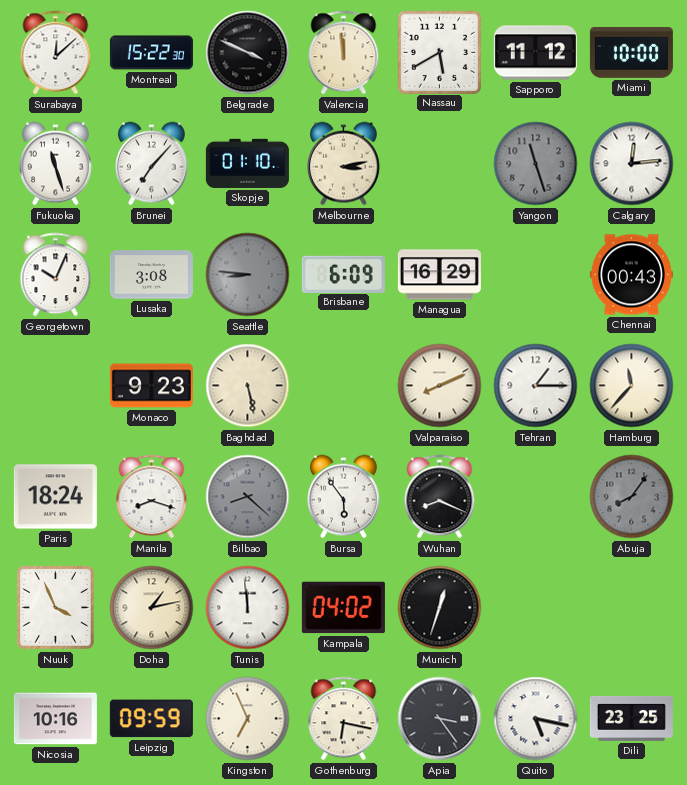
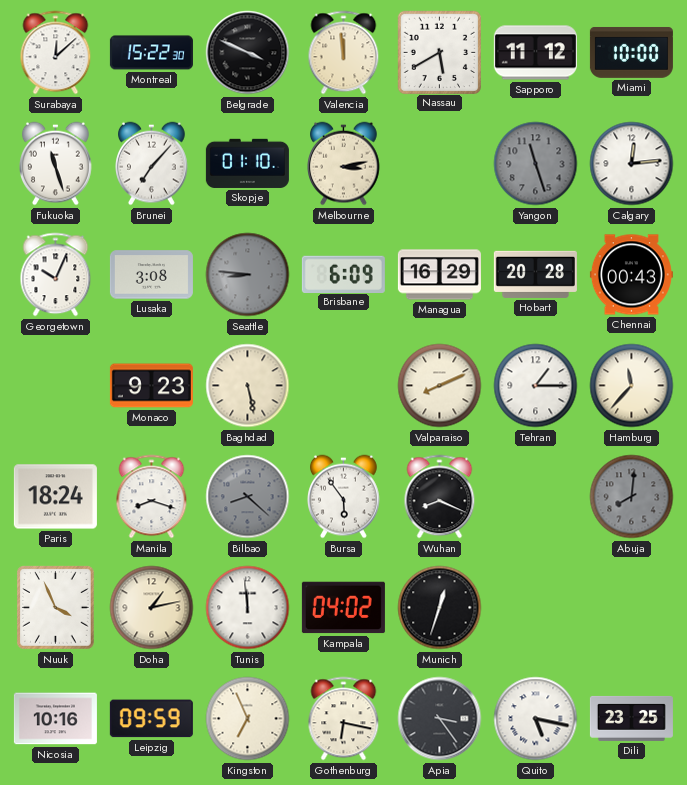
Hobart: none -> 20:28 (535, 274)
Abuja: 8:06 -> 8:01 (632, 497)
